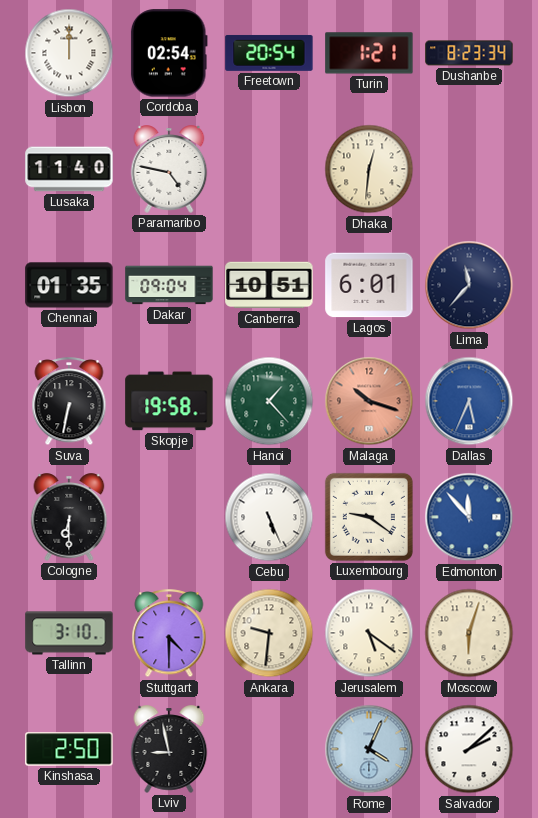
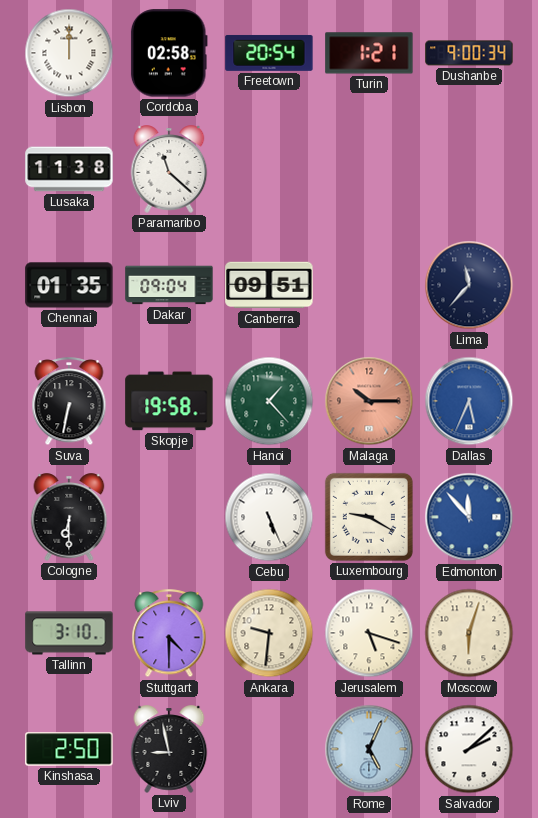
Cordoba: 02:54 -> 02:58 (169, 53)
Dushanbe: 8:23 -> 9:00 (469, 53)
Lusaka: 11:40 -> 11:38 (69, 169)
Paramaribo: 4:47 -> 11:22 (169, 169)
Dhaka: 12:31 -> none (369, 169)
Canberra: 10:51 -> 09:51 (269, 285)
Lagos: 6:01 -> none (369, 285)
Malaga: 10:18 -> 10:15 (369, 401)
Luxembourg: 9:21 -> 9:20 (369, 517)
Jerusalem: 5:21 -> 5:18 (369, 633)
Rome: 4:04 -> 5:04 (369, 749)
